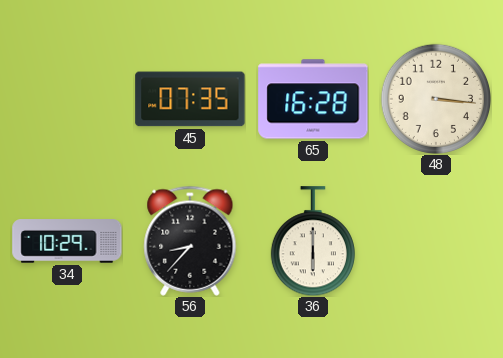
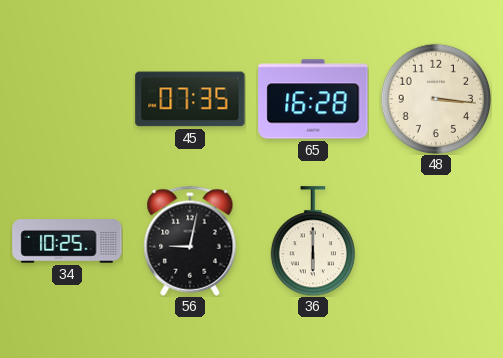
34: 10:29 -> 10:25 (67, 241)
56: 8:37 -> 9:02 (190, 241)
